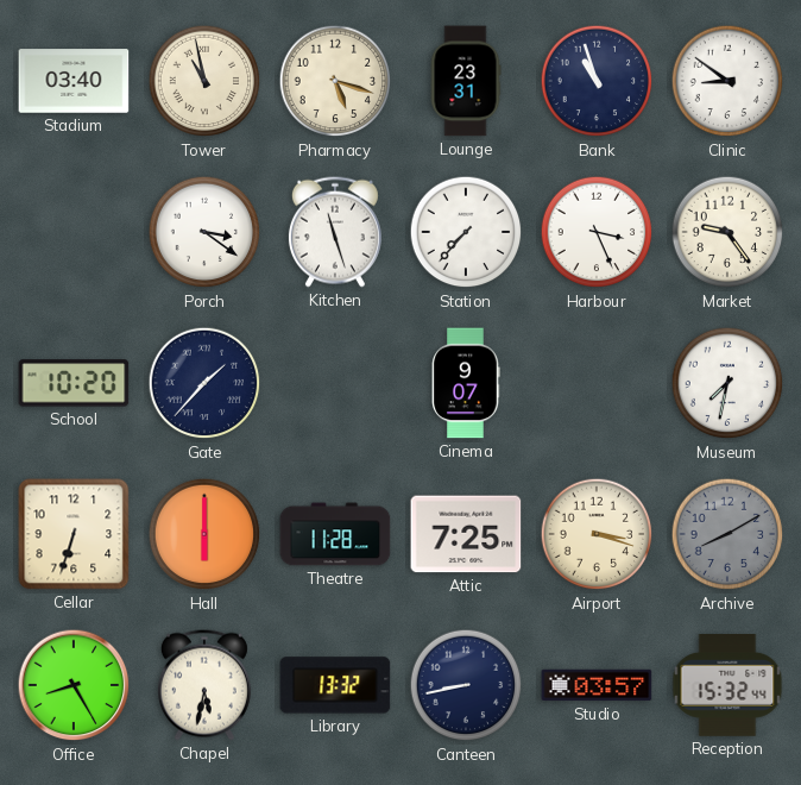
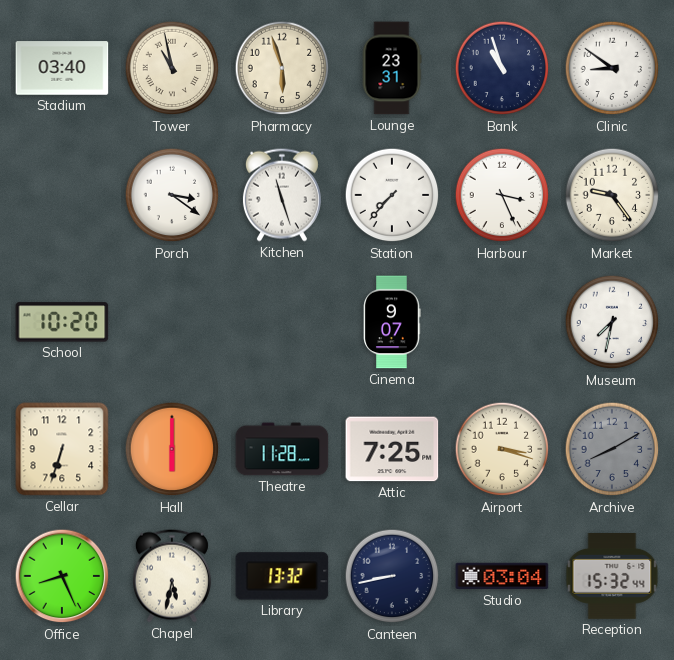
Pharmacy: 5:18 -> 5:57 (282, 68)
Gate: 1:37 -> none (204, 383)
Office: 8:25 -> 8:26 (62, 576)
Studio: 03:57 -> 03:04 (502, 576)
